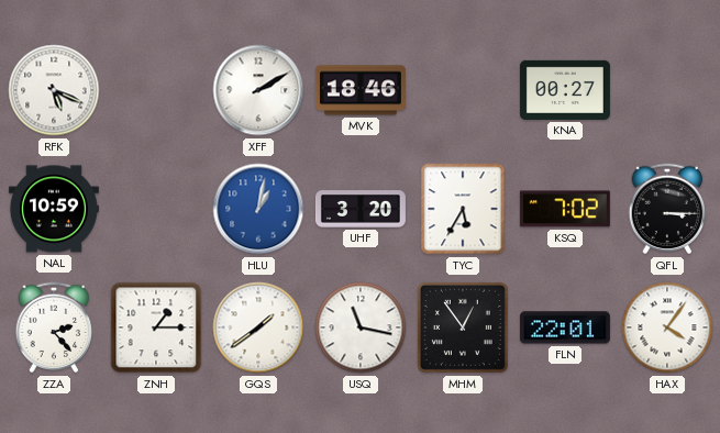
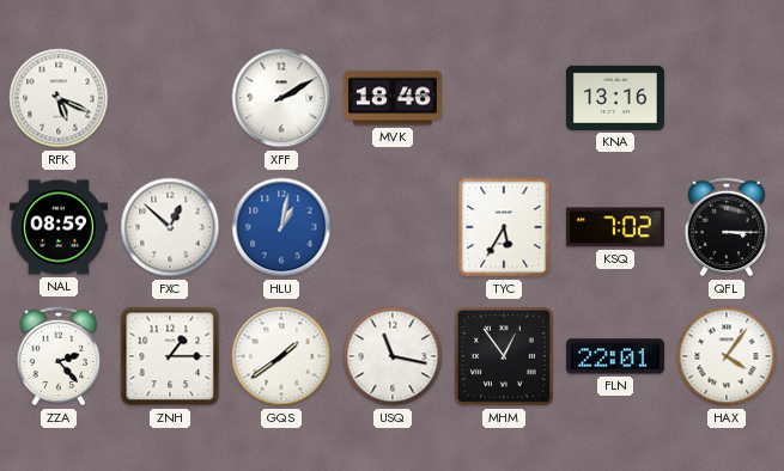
KNA: 00:27 -> 13:16 (615, 98)
NAL: 10:59 -> 08:59 (59, 227)
FXC: none -> 12:52 (170, 227)
UHF: 3:20 -> none (361, 209)
